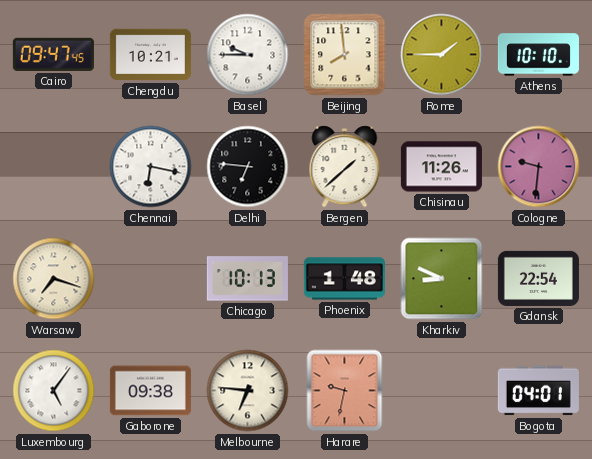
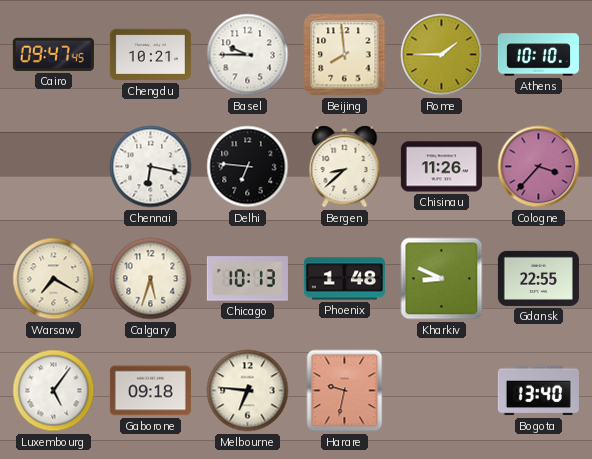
Bergen: 1:38 -> 8:38 (345, 167)
Cologne: 9:31 -> 3:37 (539, 167)
Warsaw: 7:18 -> 7:20 (54, 279)
Calgary: none -> 5:33 (151, 279)
Gdansk: 22:54 -> 22:55 (538, 278)
Gaborone: 09:38 -> 09:18 (150, 391)
Bogota: 04:01 -> 13:40 (538, 391)
